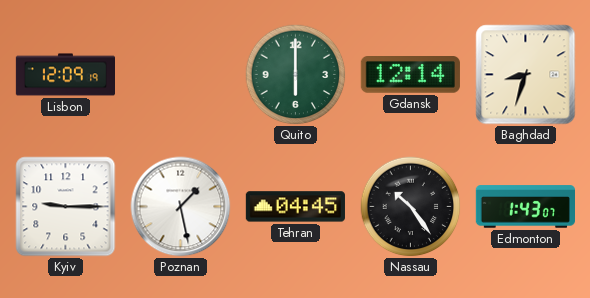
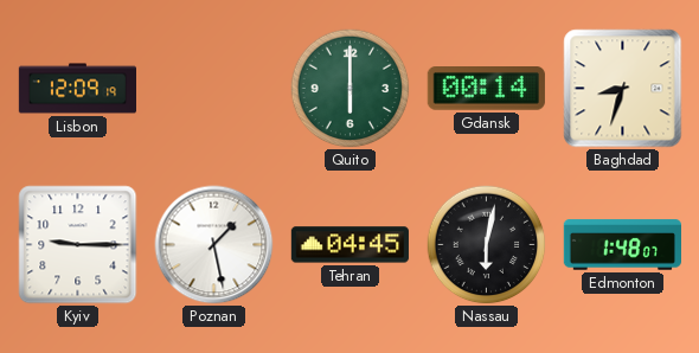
Gdansk: 12:14 -> 00:14 (486, 89)
Nassau: 10:24 -> 6:02 (487, 245)
Edmonton: 1:43 -> 1:48 (622, 245)
